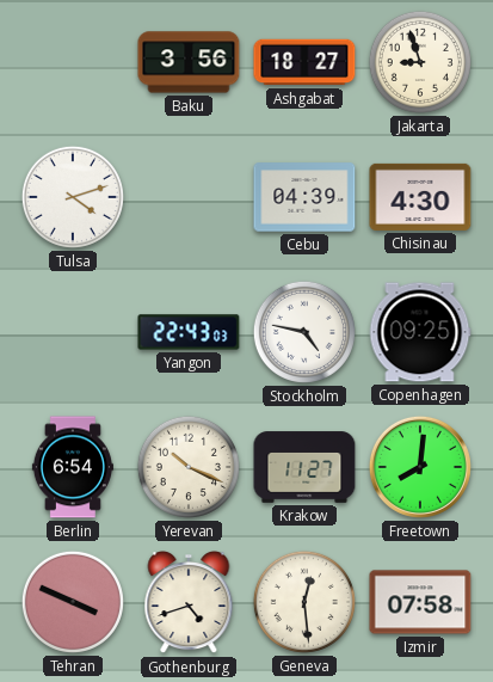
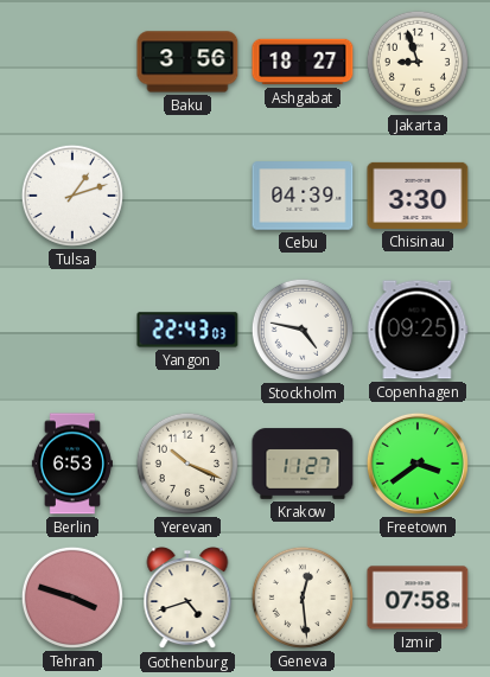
Tulsa: 4:12 -> 1:12 (72, 196)
Chisinau: 4:30 -> 3:30 (418, 196)
Berlin: 6:54 -> 6:53 (72, 464)
Freetown: 8:01 -> 3:39 (418, 464)
Tehran: 3:49 -> 3:48 (72, 598)
